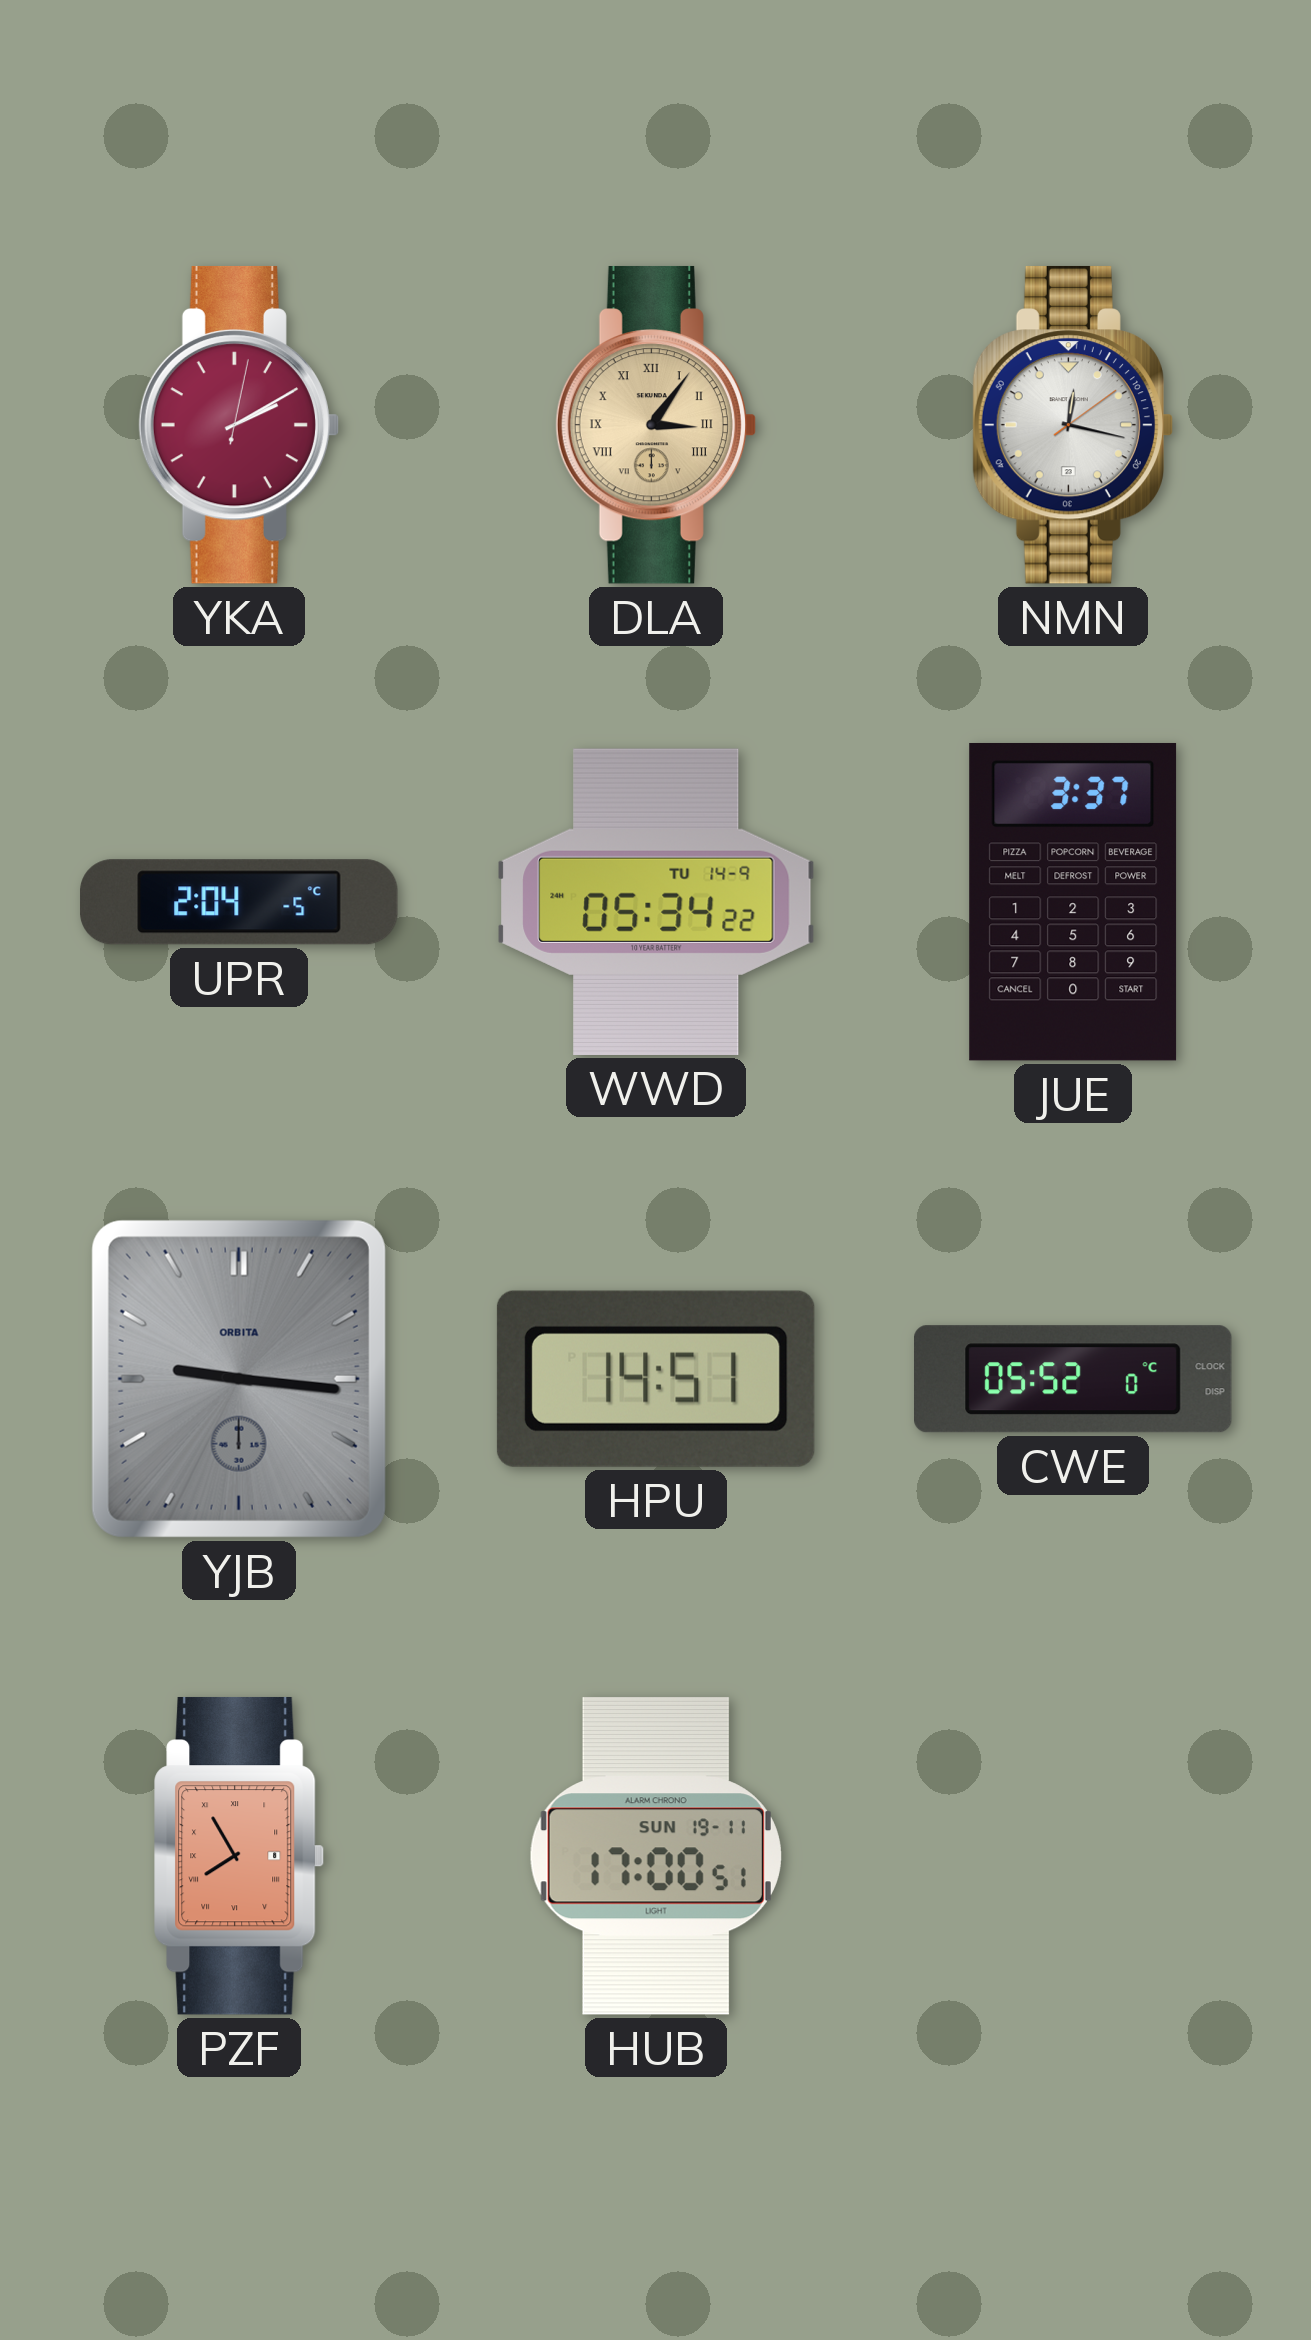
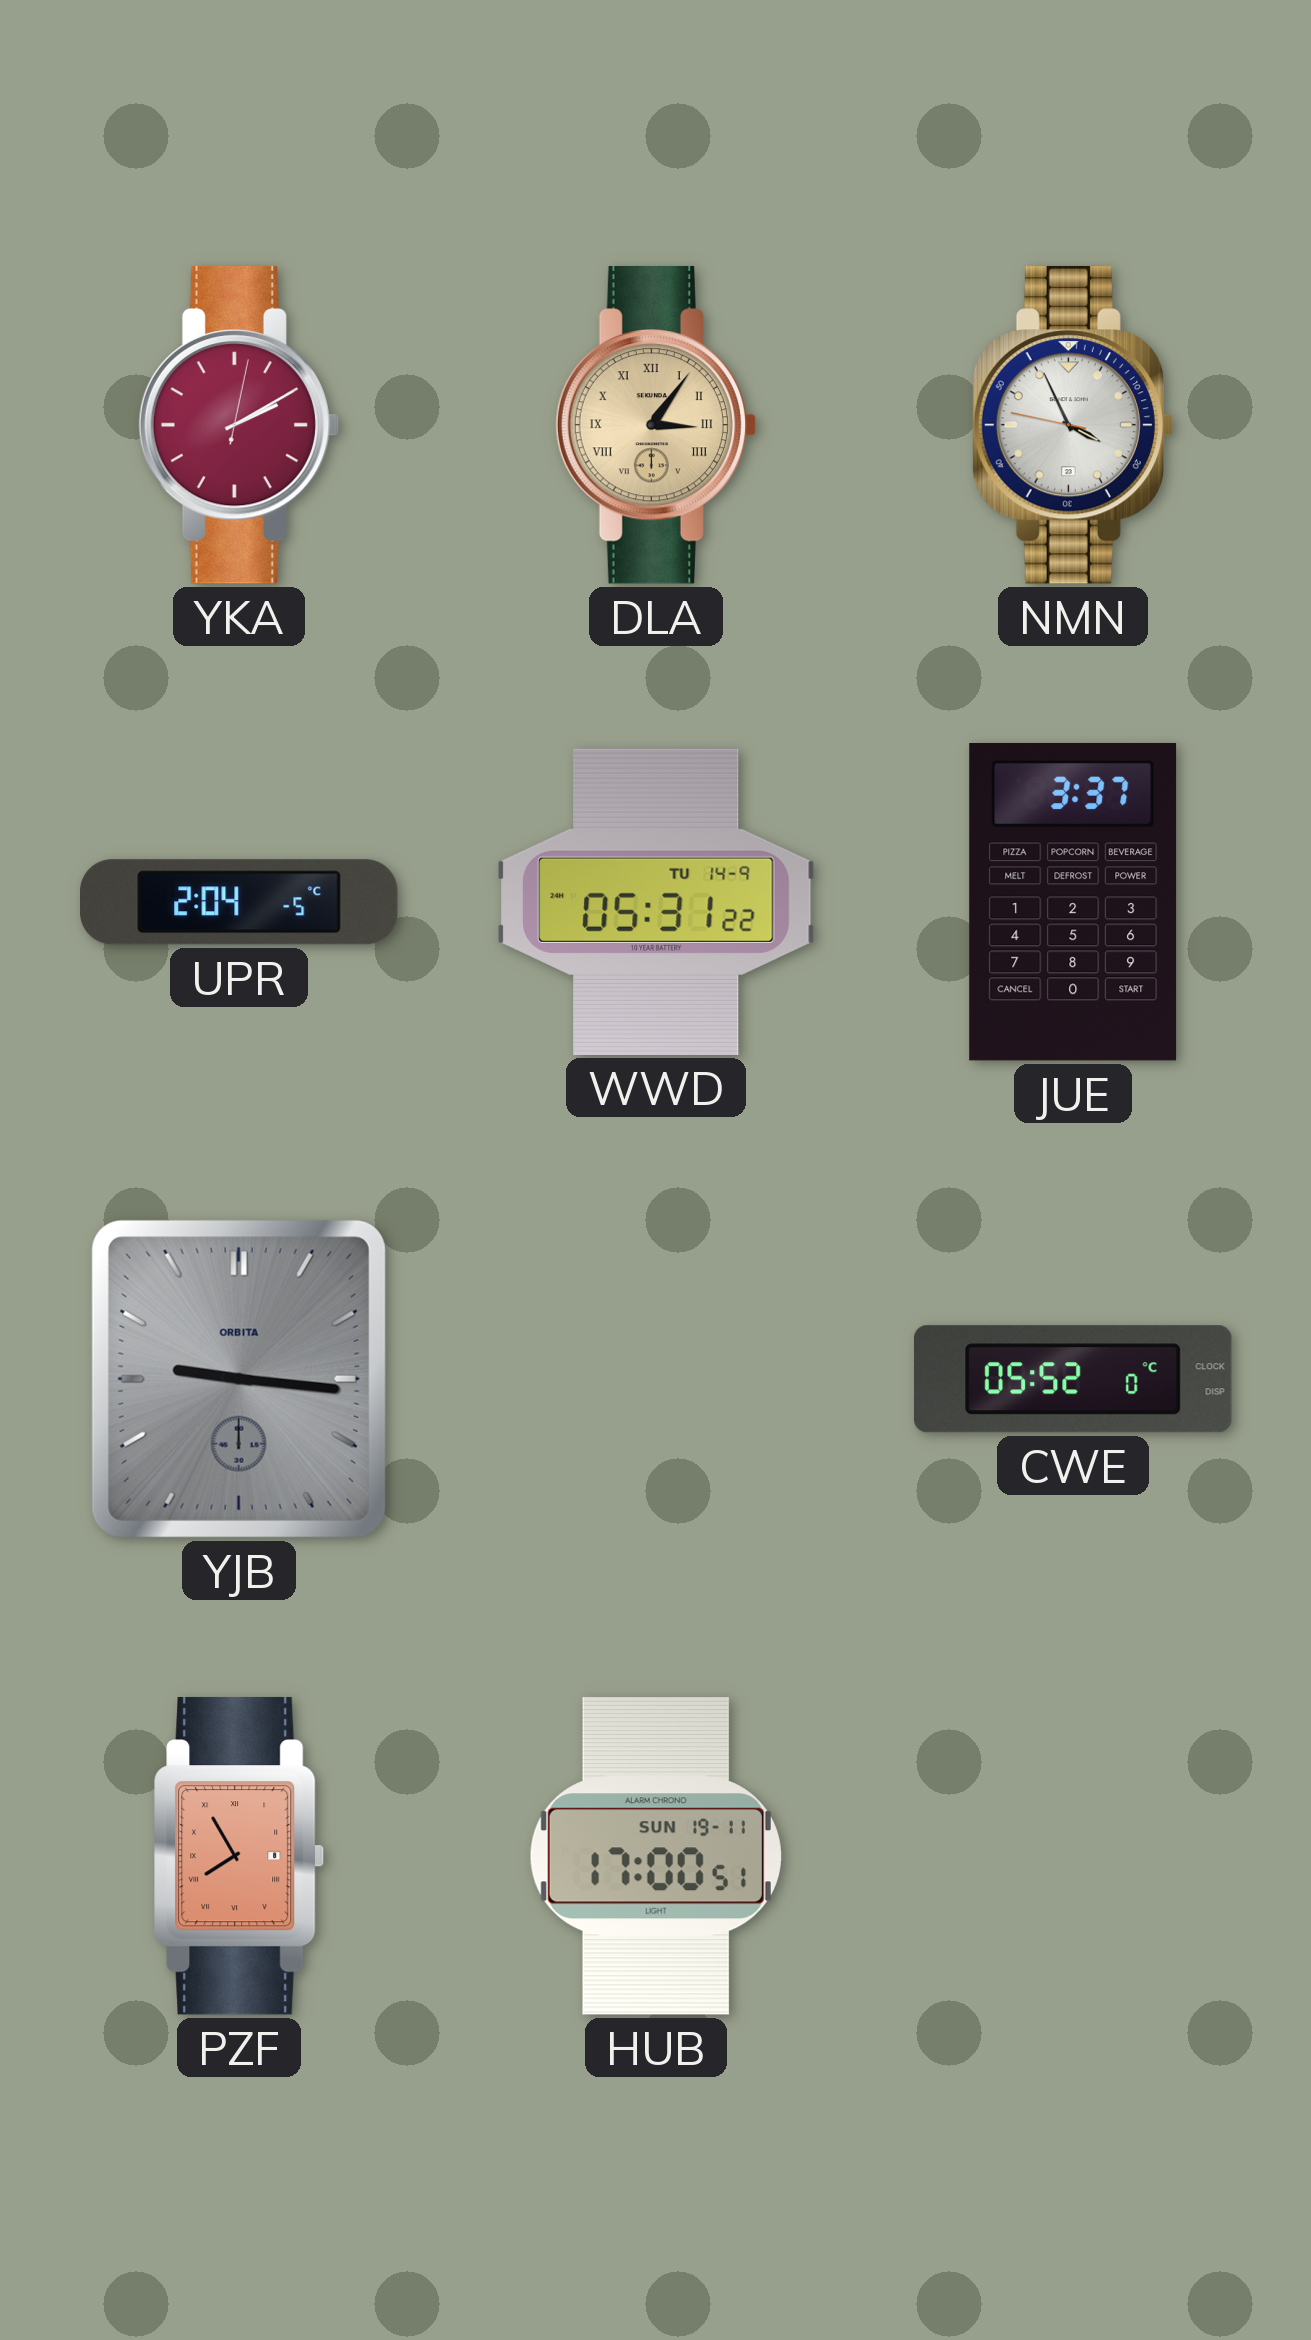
NMN: 12:17 -> 3:55 (1072, 425)
WWD: 05:34 -> 05:31 (656, 902)
HPU: 14:51 -> none (656, 1379)
